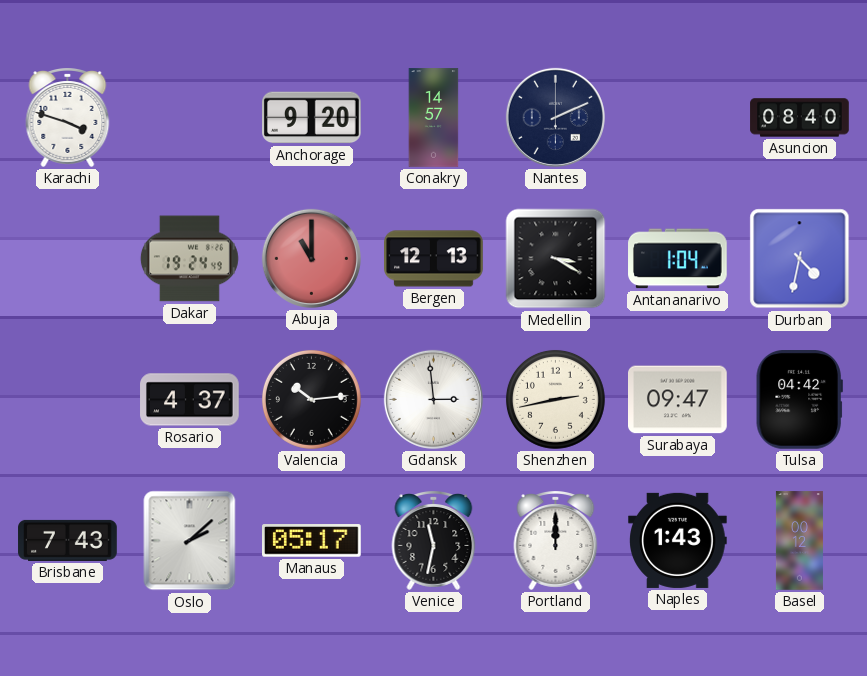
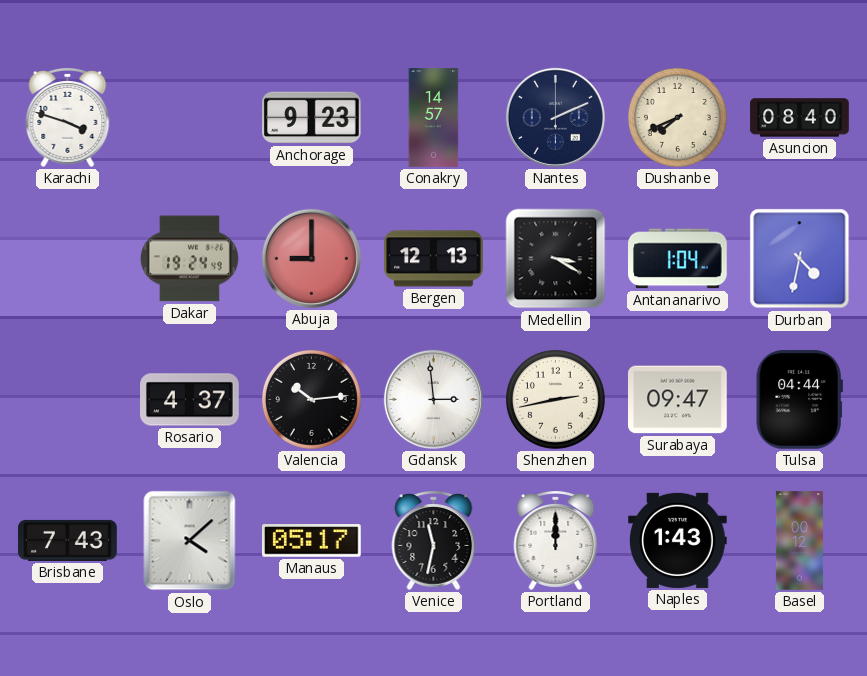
Anchorage: 9:20 -> 9:23 (312, 118)
Dushanbe: none -> 7:41 (677, 117)
Abuja: 11:00 -> 9:00 (311, 258)
Tulsa: 04:42 -> 04:44 (799, 400)
Oslo: 2:08 -> 4:08 (190, 541)
